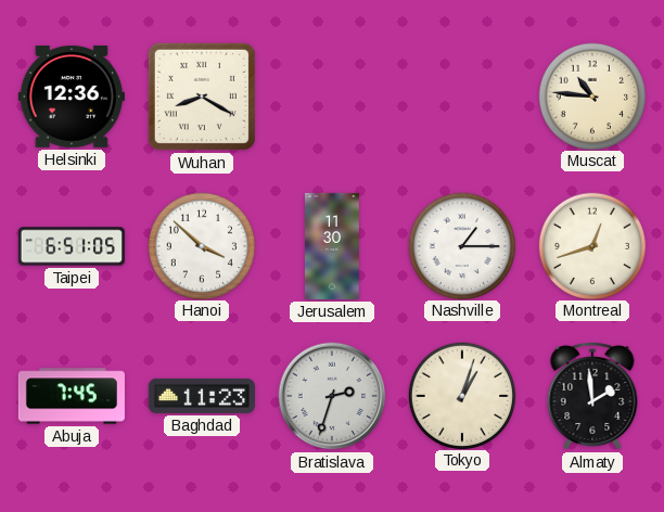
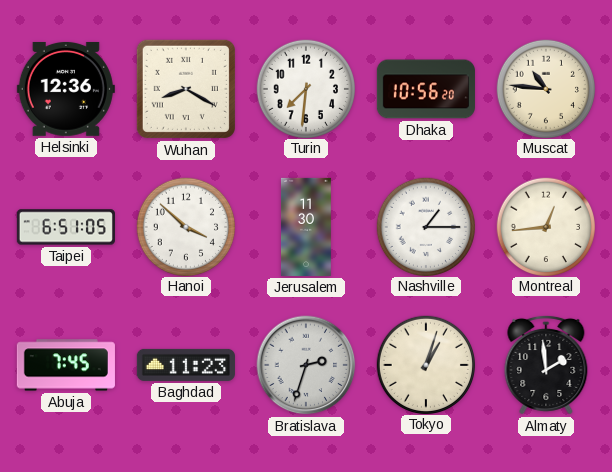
Turin: none -> 7:31 (305, 88)
Dhaka: none -> 10:56 (426, 89)
Montreal: 12:42 -> 12:44 (545, 226)
